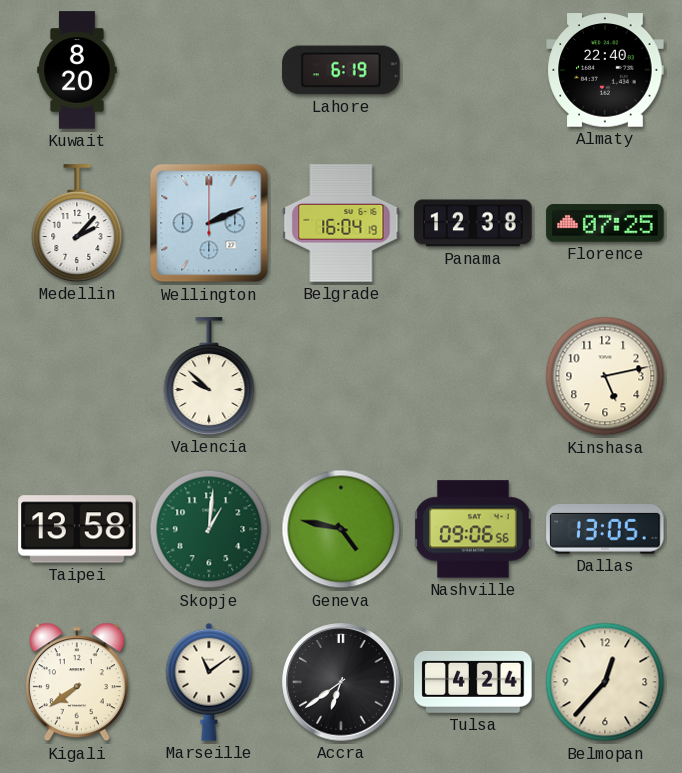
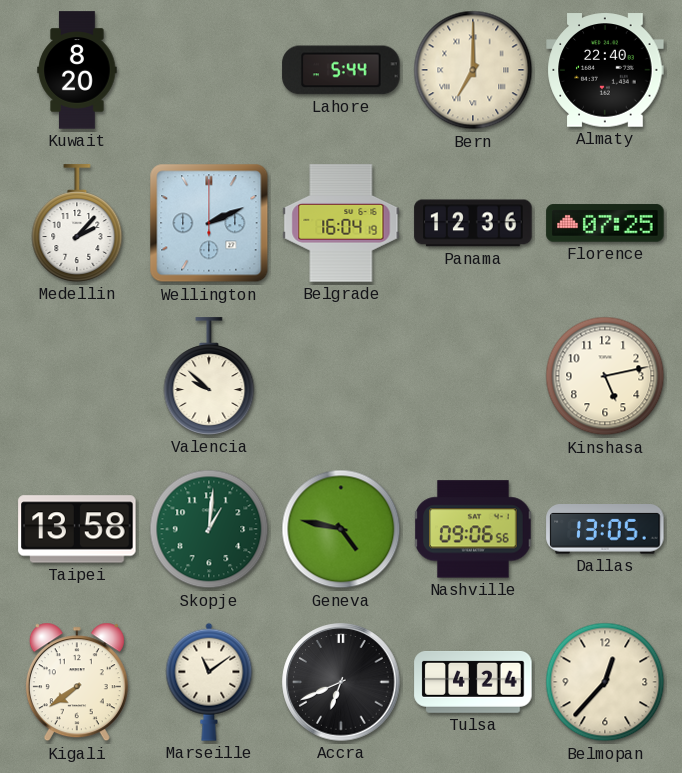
Lahore: 6:19 -> 5:44 (341, 70)
Bern: none -> 7:00 (473, 70)
Panama: 12:38 -> 12:36 (473, 223)
Accra: 6:39 -> 6:41 (341, 682)
